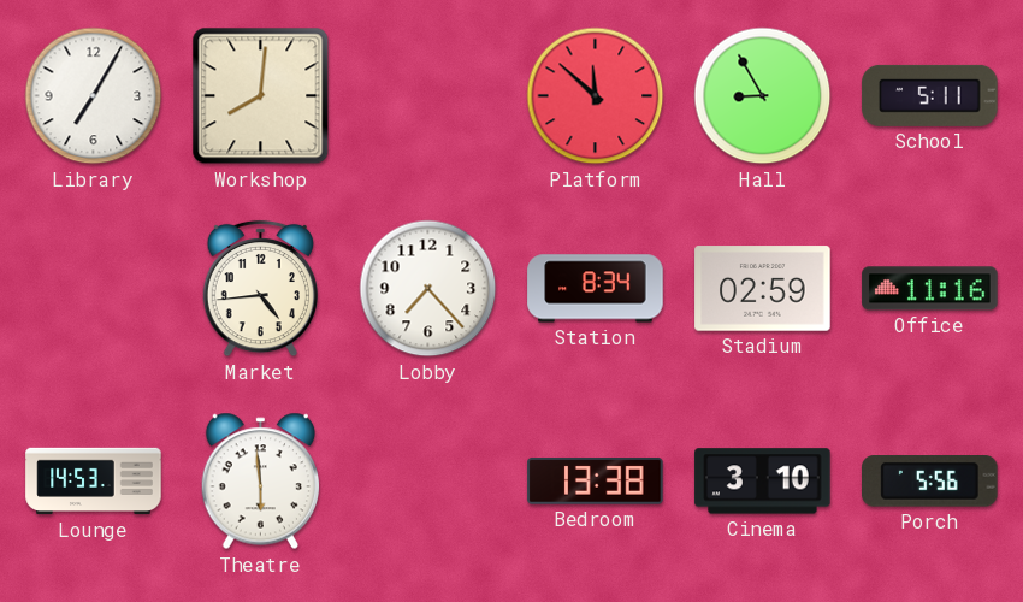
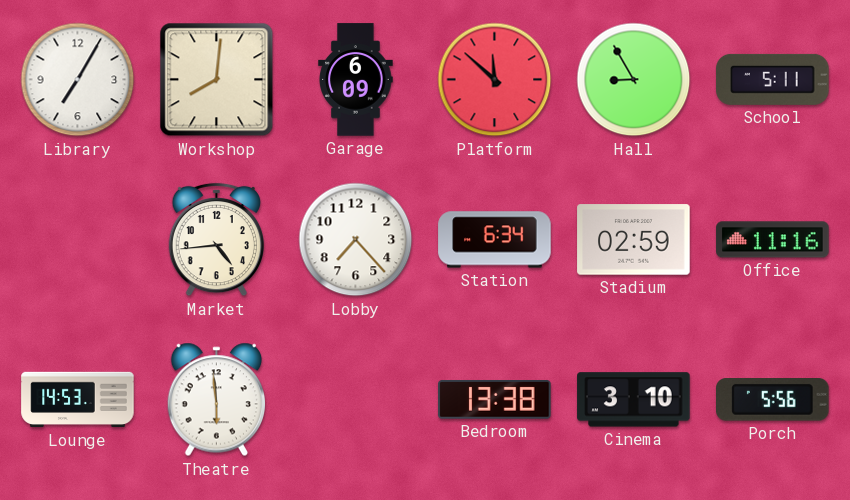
Garage: none -> 6:09 (356, 80)
Station: 8:34 -> 6:34 (495, 240)
